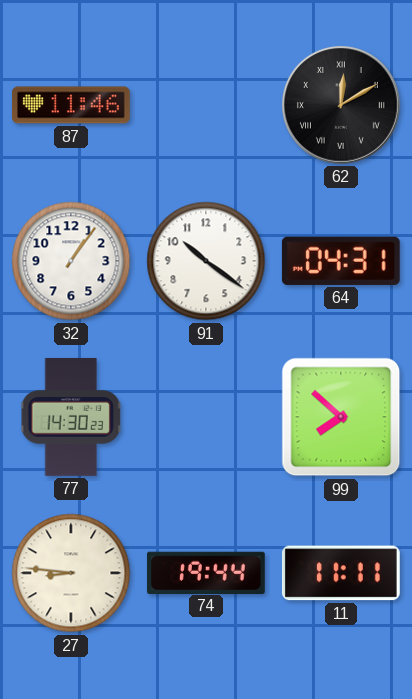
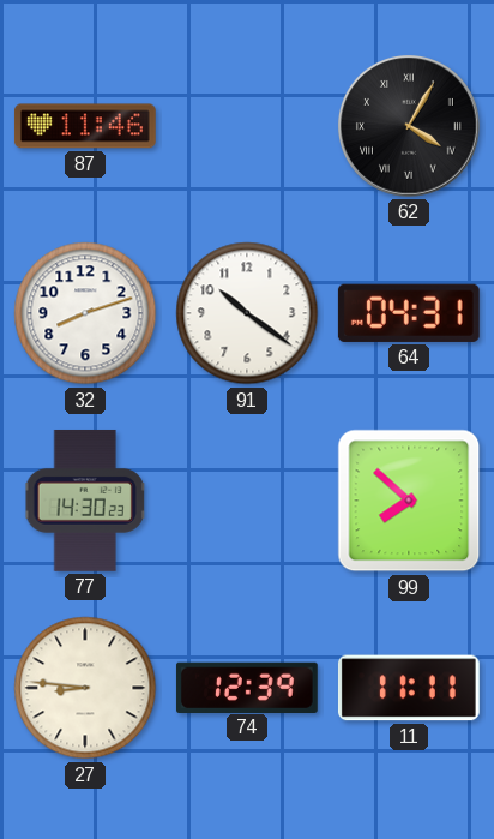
62: 12:10 -> 4:05 (409, 126)
32: 1:06 -> 8:12 (85, 313)
74: 19:44 -> 12:39 (247, 687)
